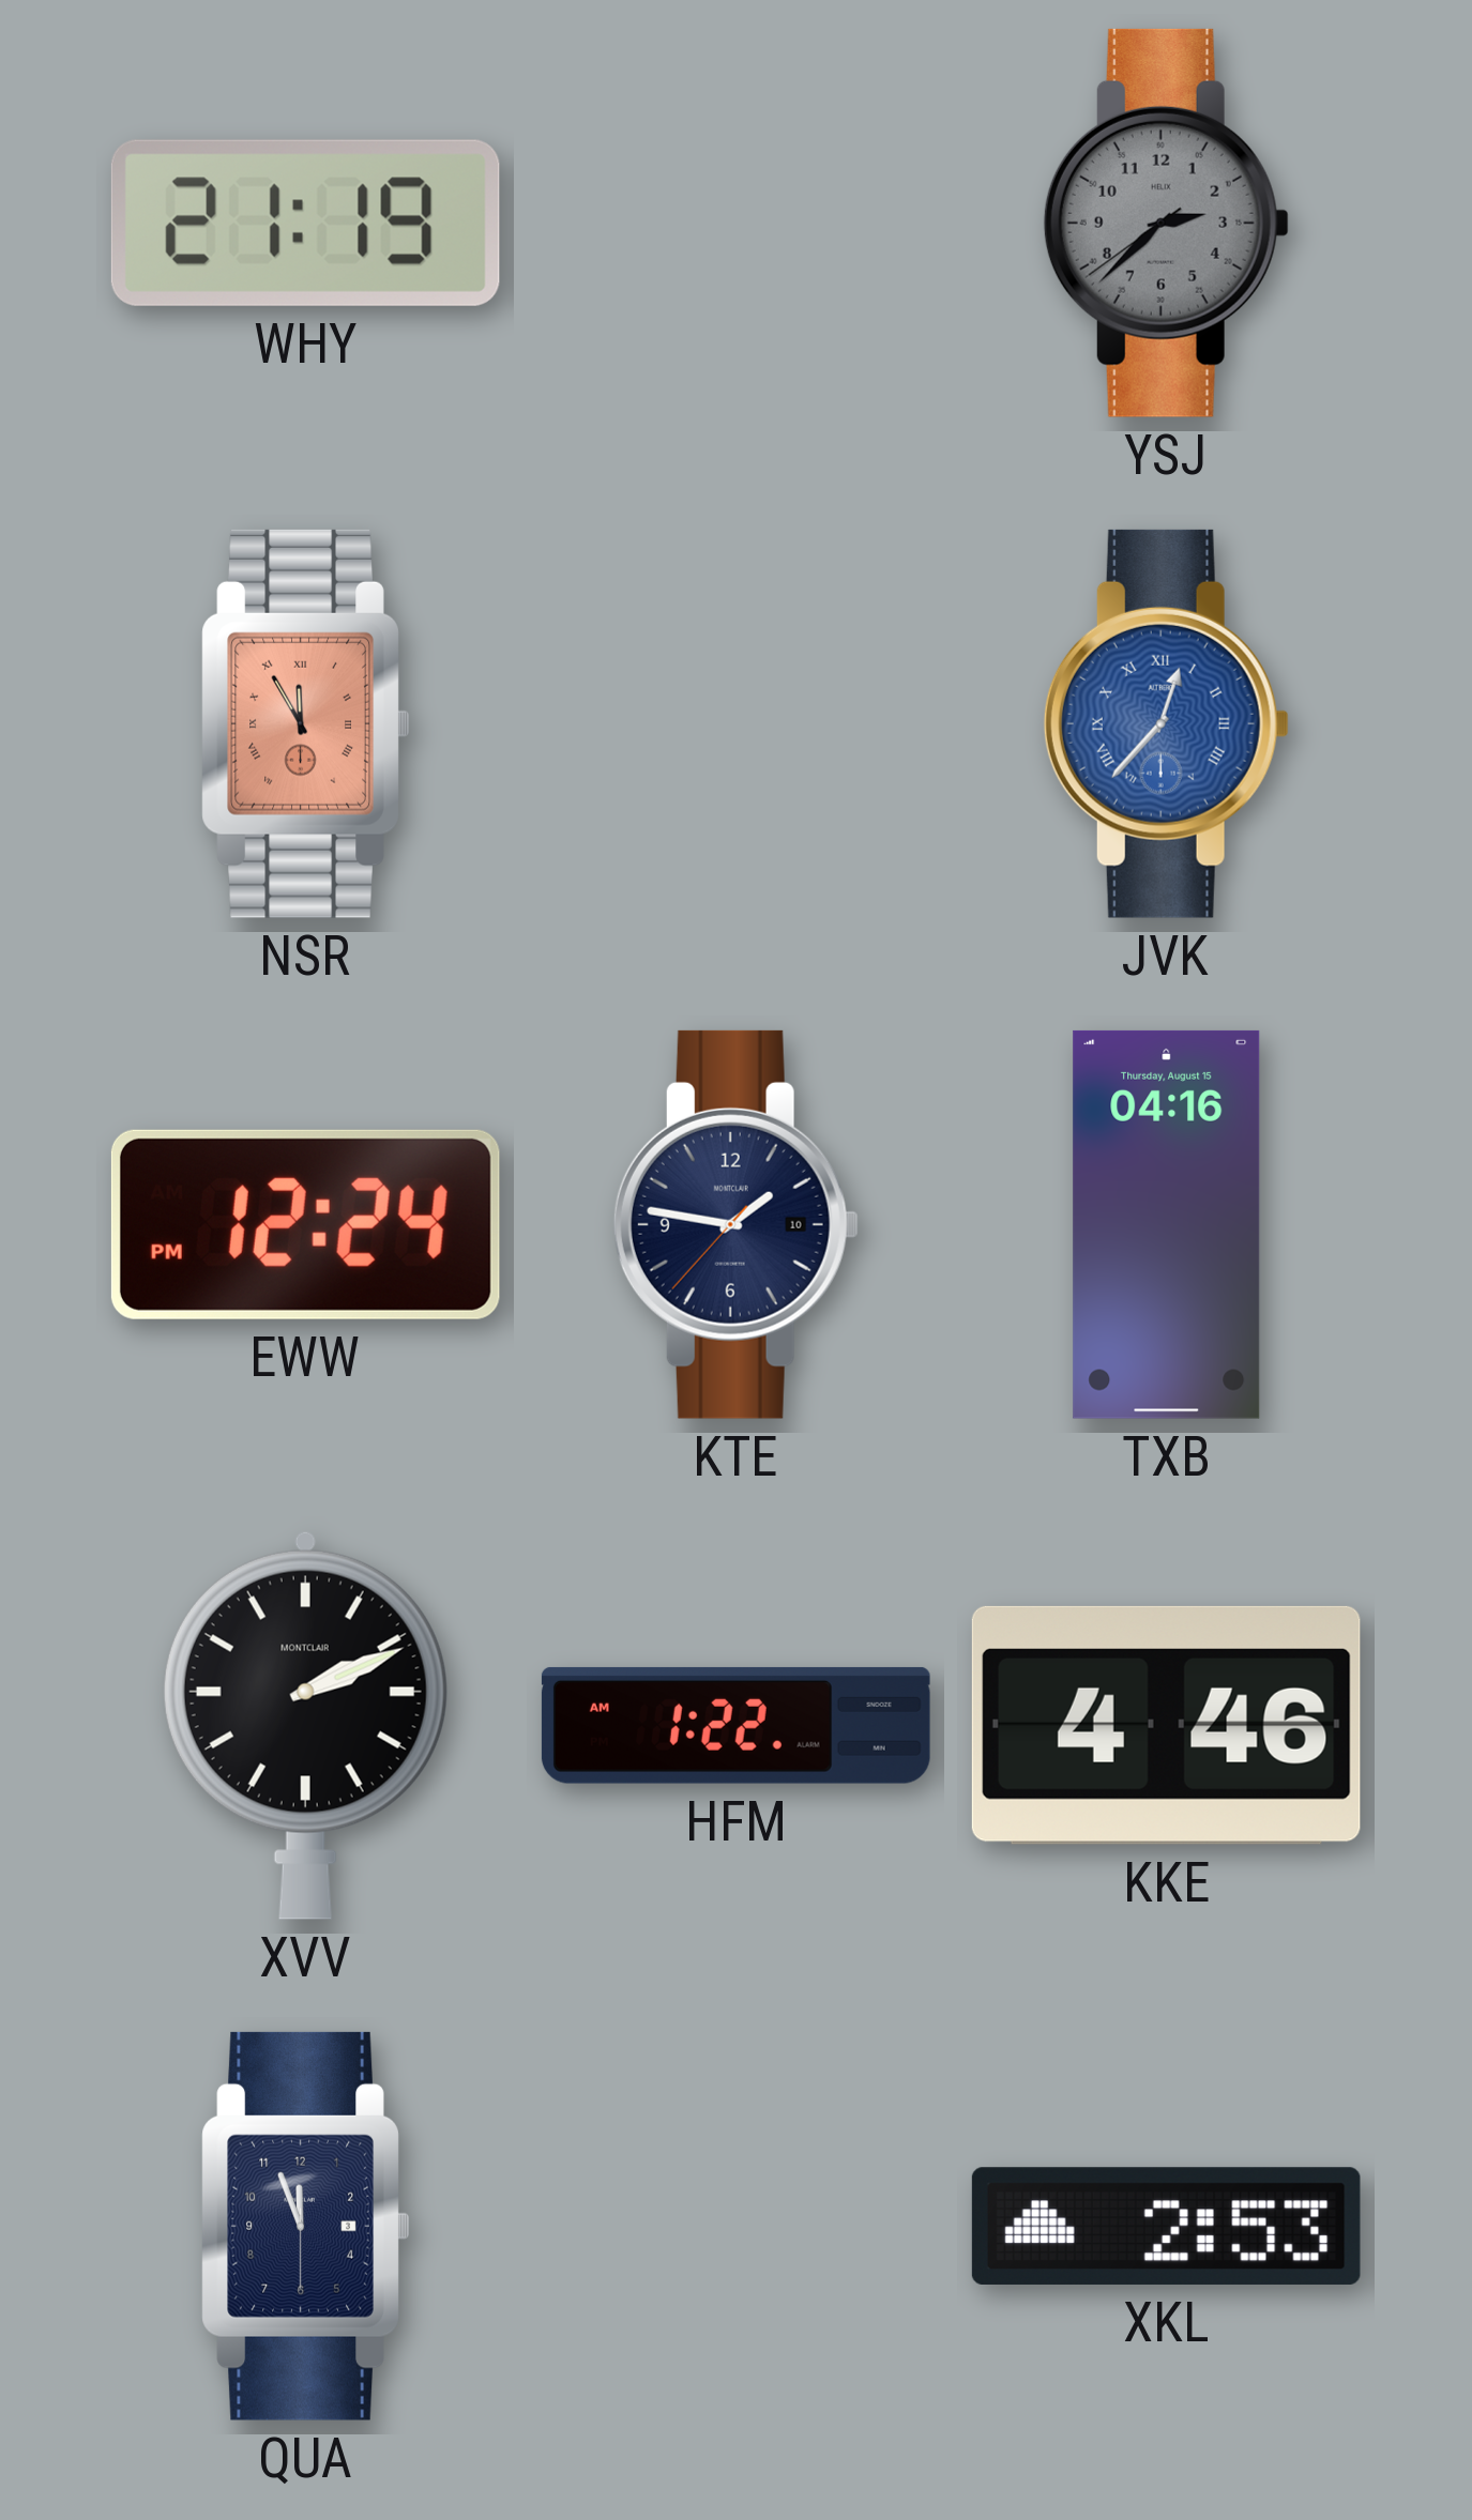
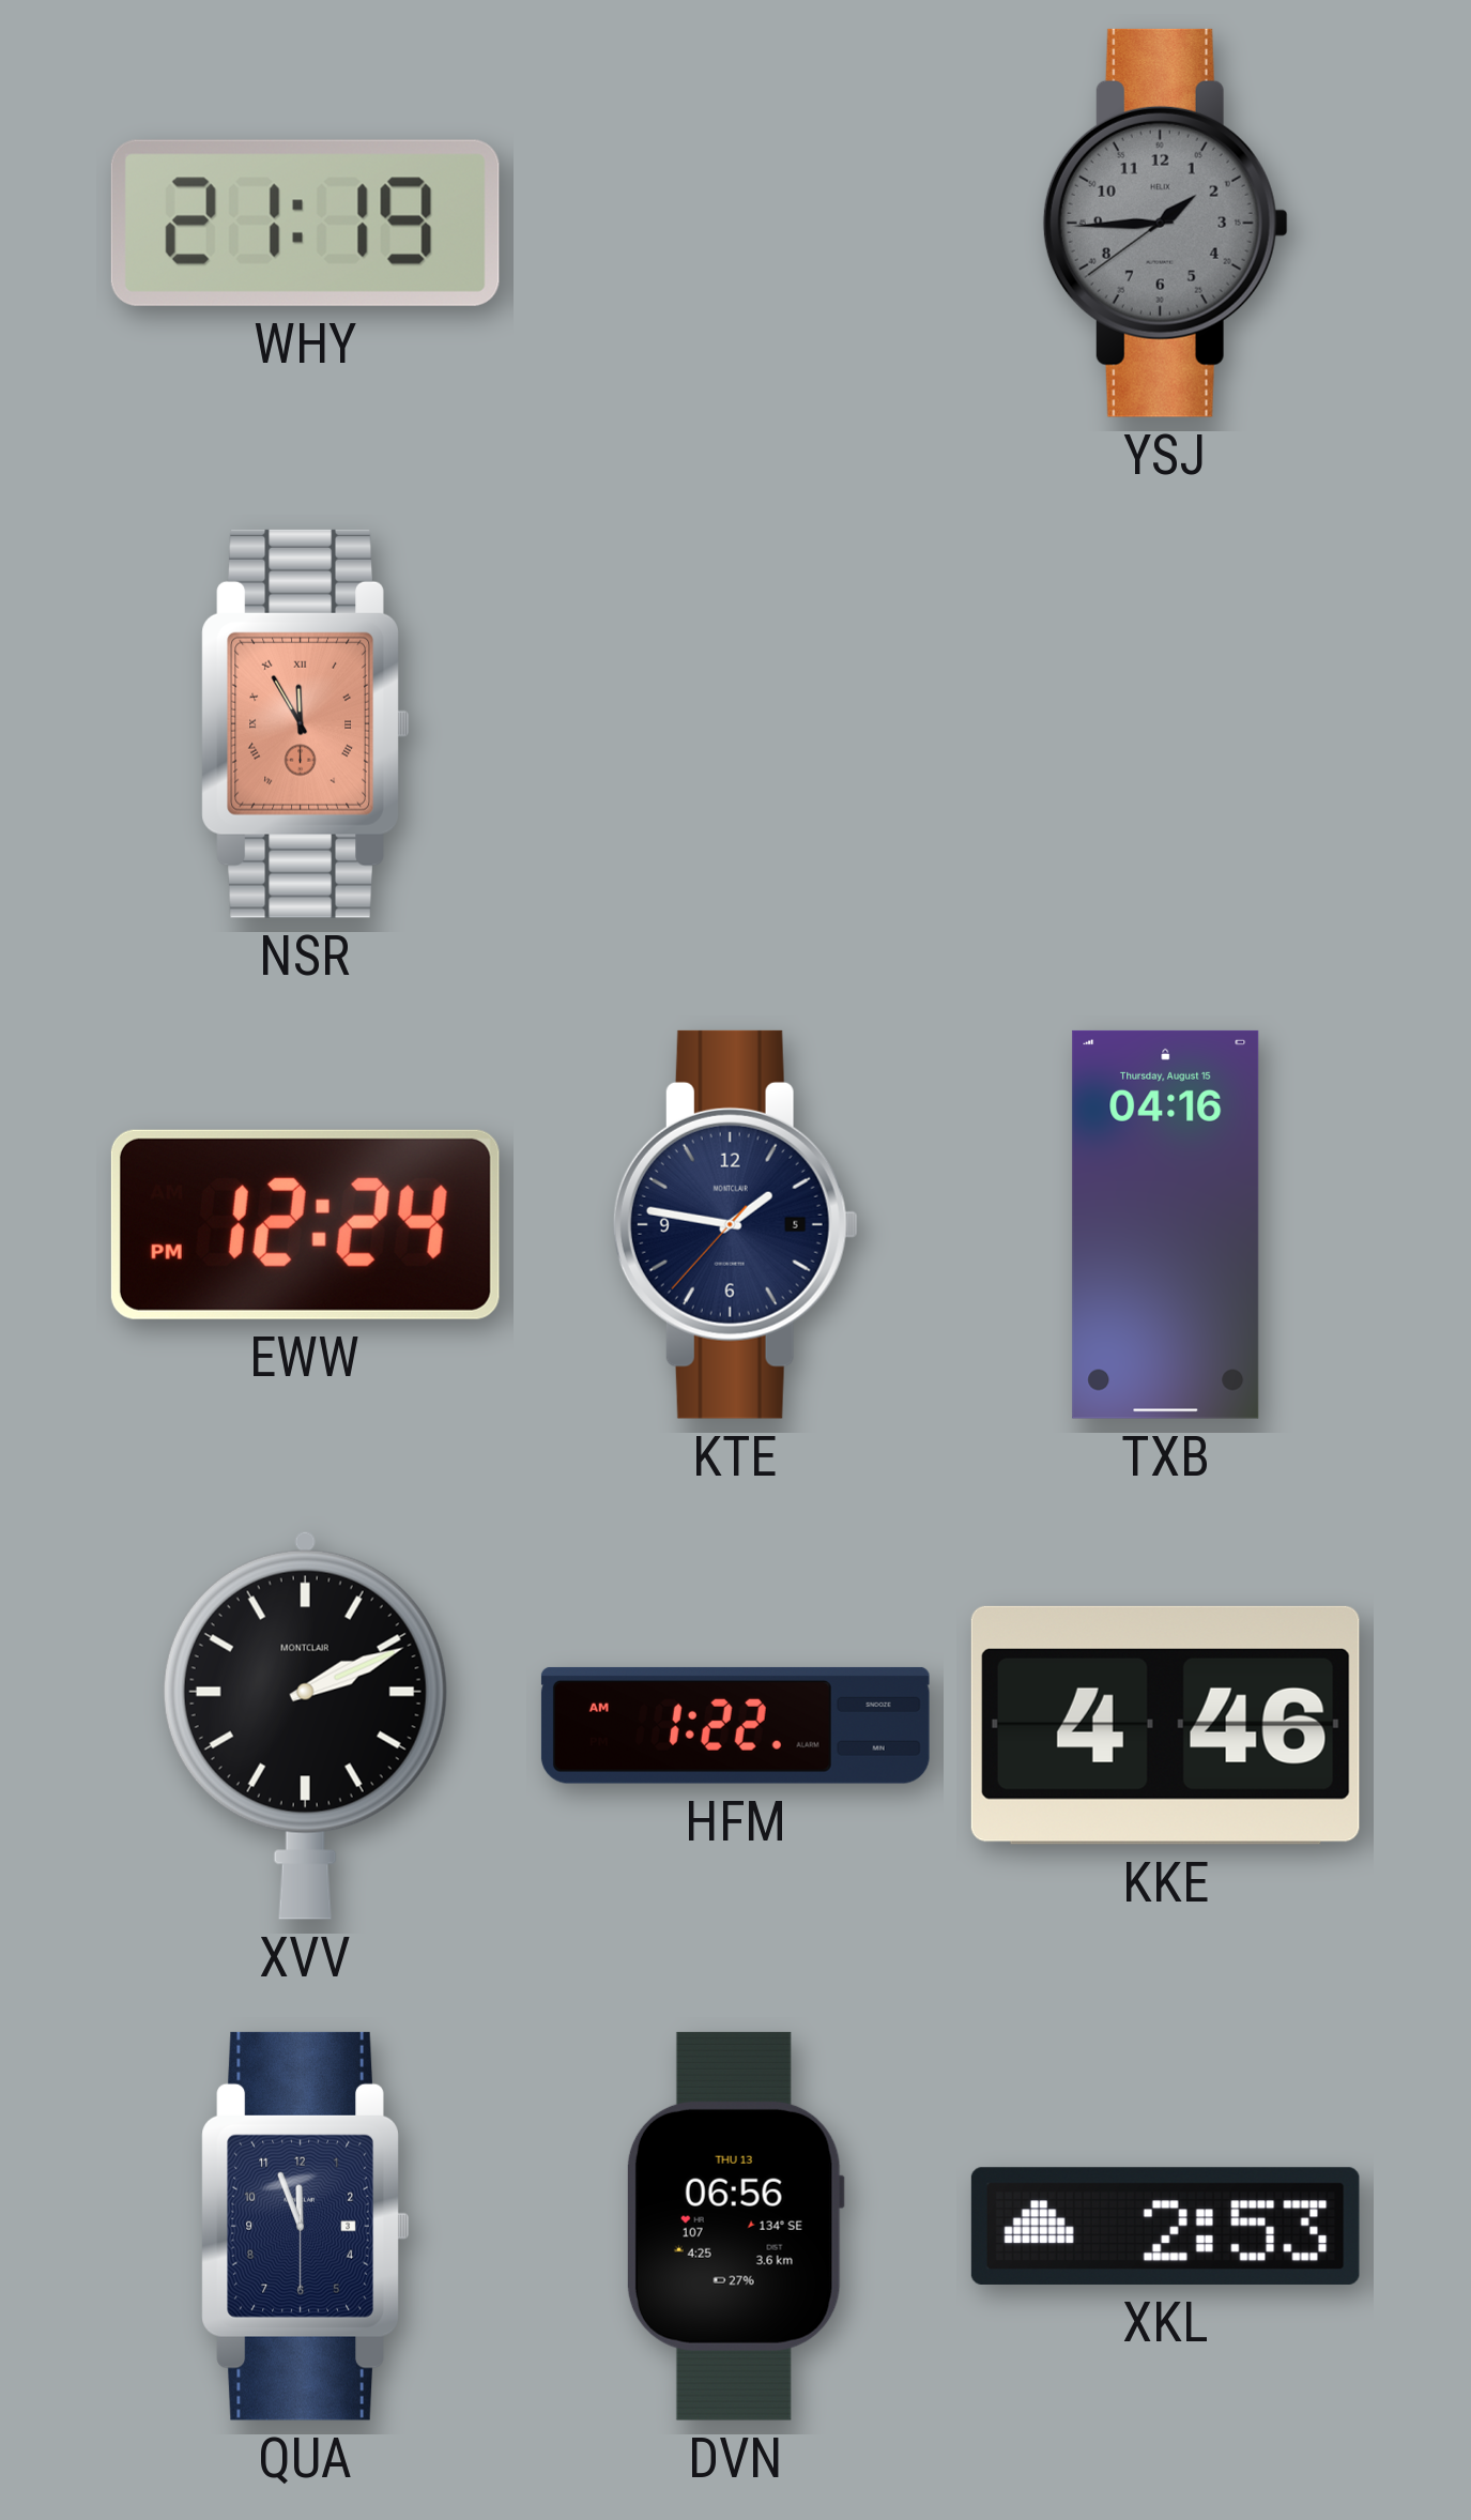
YSJ: 2:37 -> 1:44 (1165, 223)
JVK: 12:37 -> none (1166, 723)
KTE date: 10 -> 5 (735, 1224)
DVN: none -> 06:56 (735, 2226)
